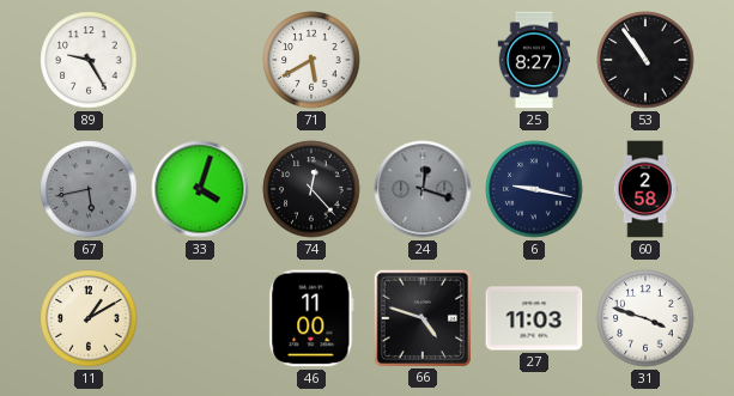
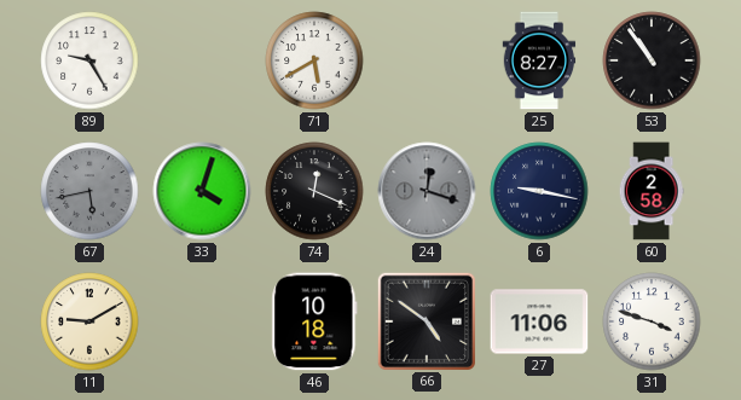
74: 12:23 -> 12:19 (314, 191)
11: 1:10 -> 9:10 (89, 321)
46: 11:00 -> 10:18 (314, 321)
66: 4:48 -> 4:51 (426, 320)
27: 11:03 -> 11:06 (539, 321)
